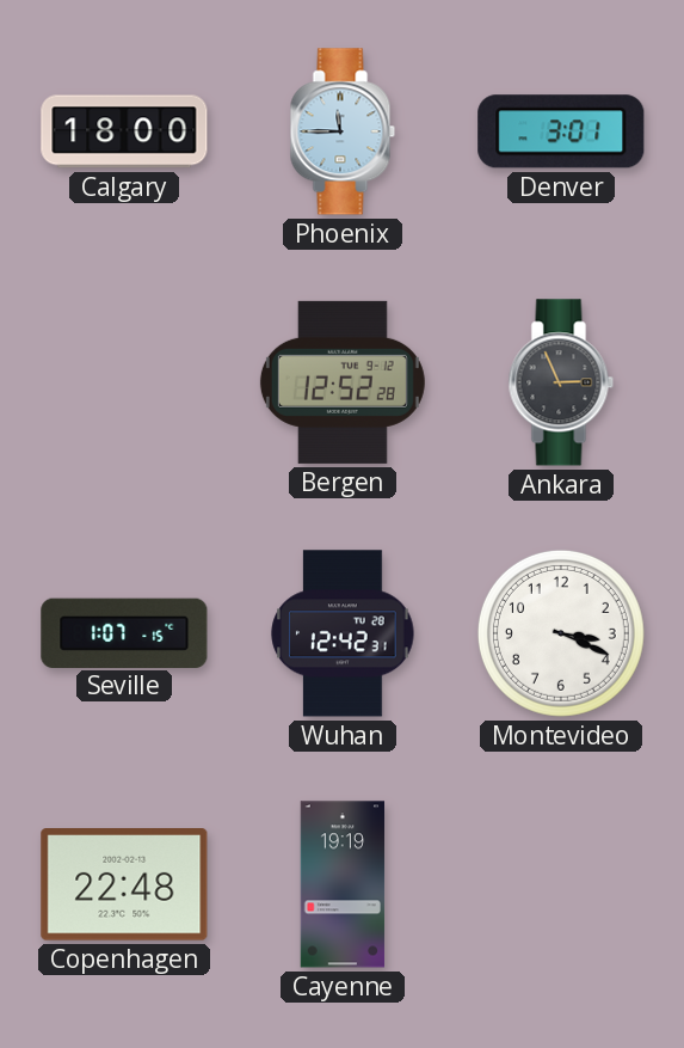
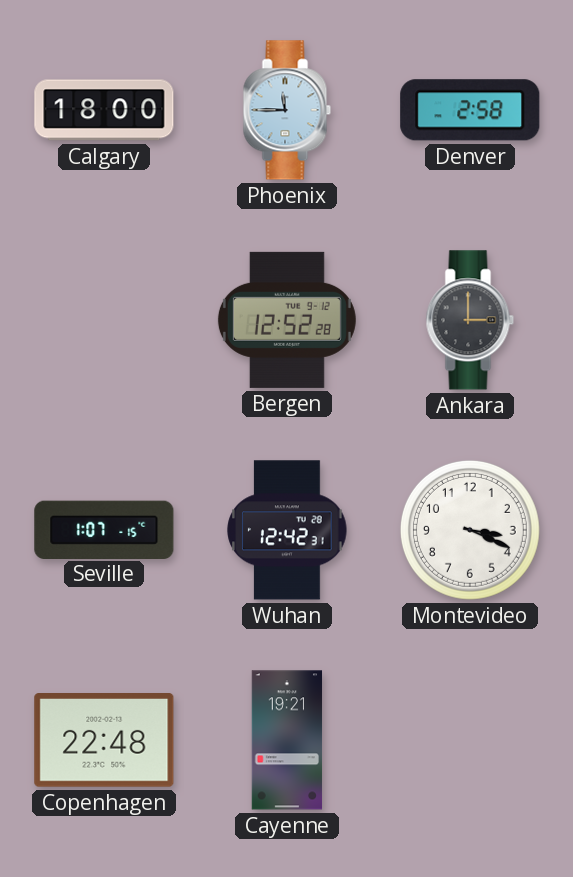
Denver: 3:01 -> 2:58 (470, 110)
Ankara: 2:56 -> 3:00 (470, 320)
Cayenne: 19:19 -> 19:21 (287, 740)
